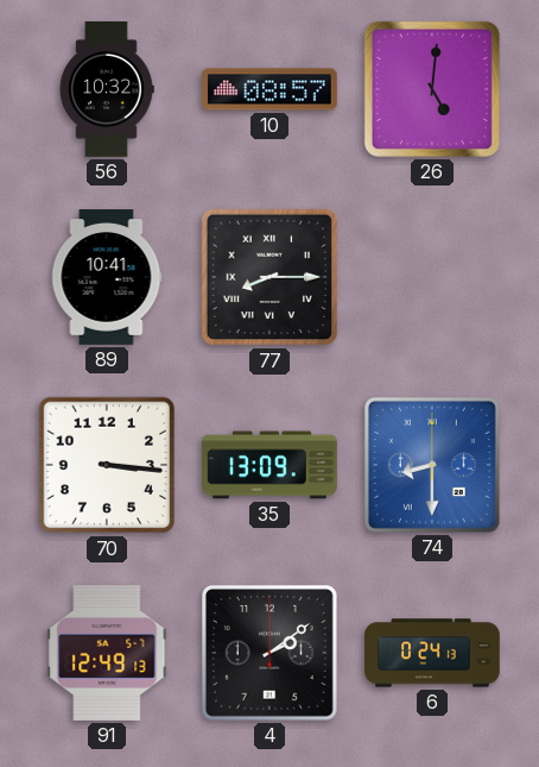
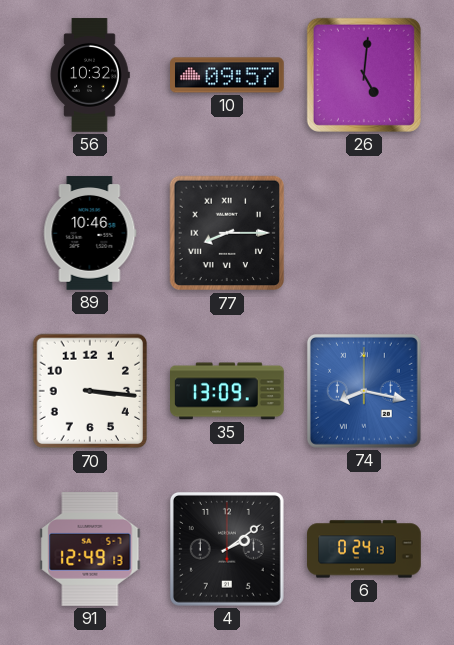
10: 08:57 -> 09:57 (227, 75)
89: 10:41 -> 10:46 (90, 233)
74: 8:30 -> 8:17 (364, 391)
